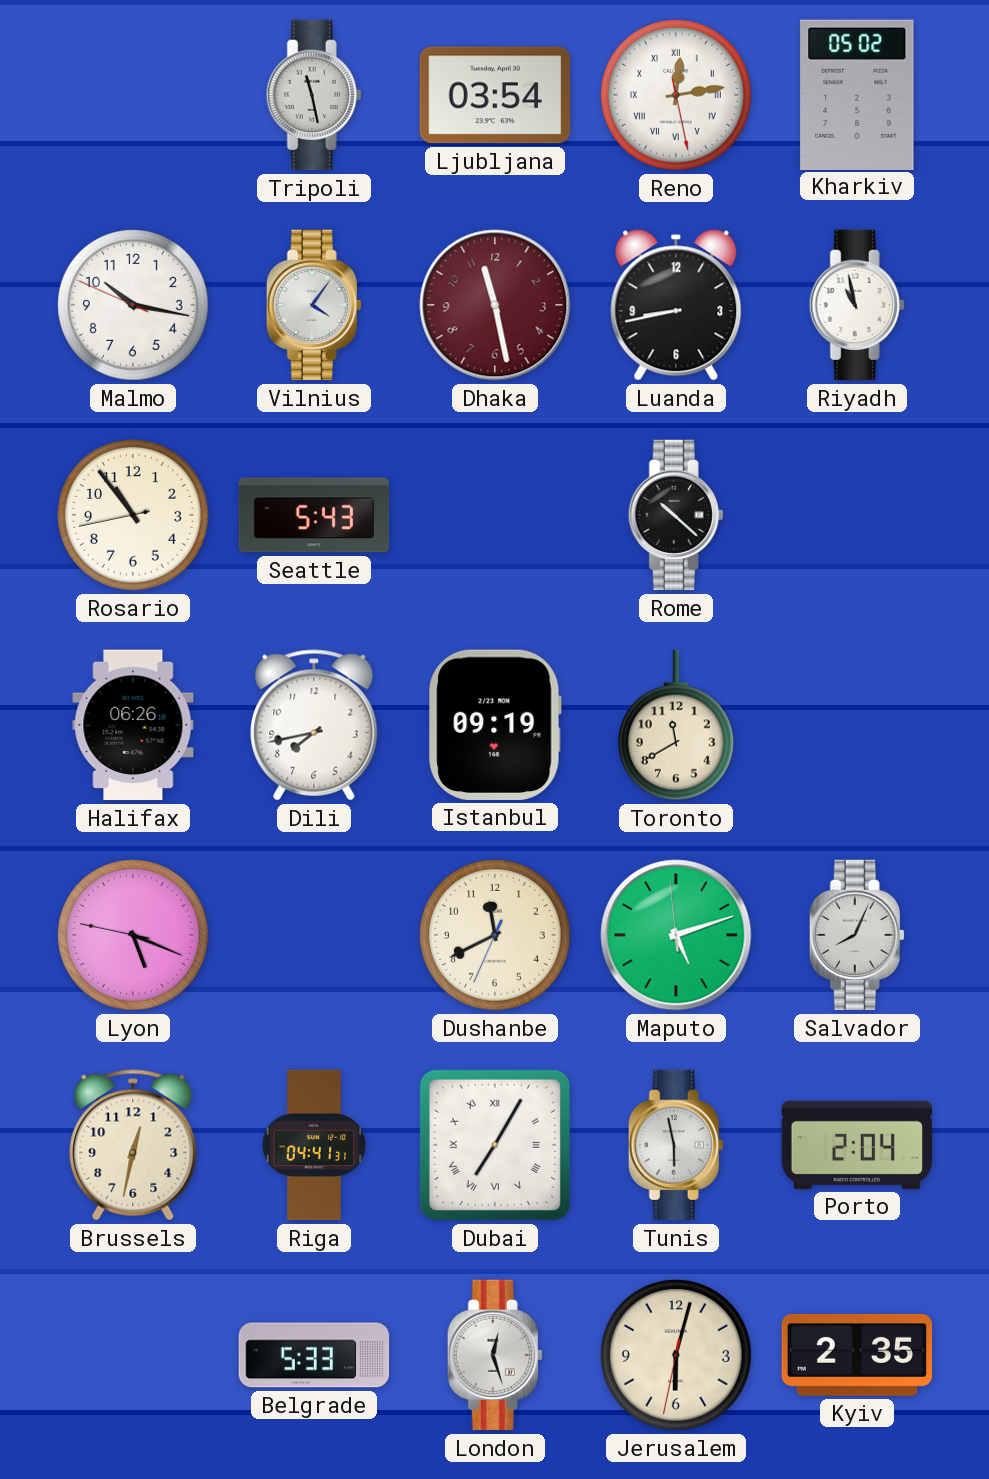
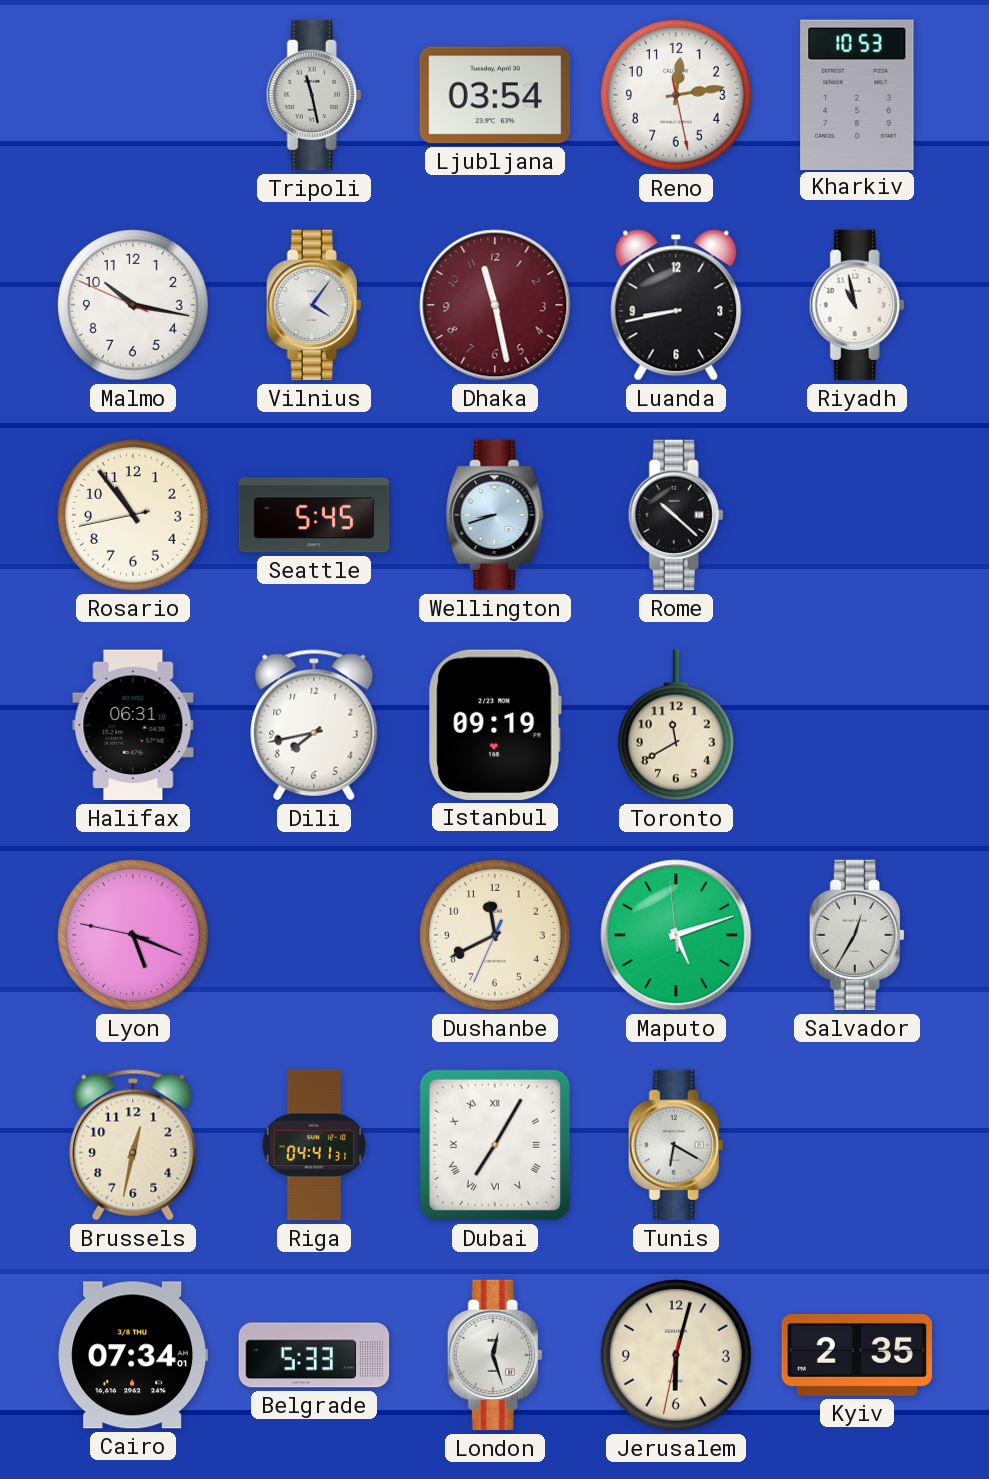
Reno numerals: Roman -> Arabic (676, 95)
Kharkiv: 05:02 -> 10:53 (857, 94)
Seattle: 5:43 -> 5:45 (314, 515)
Wellington: none -> 8:42 (495, 515)
Halifax: 06:26 -> 06:31 (133, 725)
Salvador: 8:04 -> 12:35 (857, 935)
Tunis: 5:58 -> 6:20 (676, 1145)
Porto: 2:04 -> none (857, 1145)
Cairo: none -> 07:34 (133, 1355)
